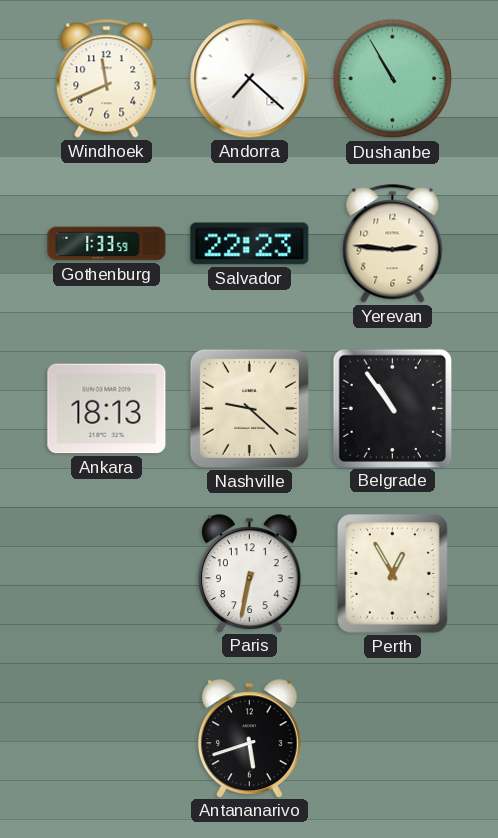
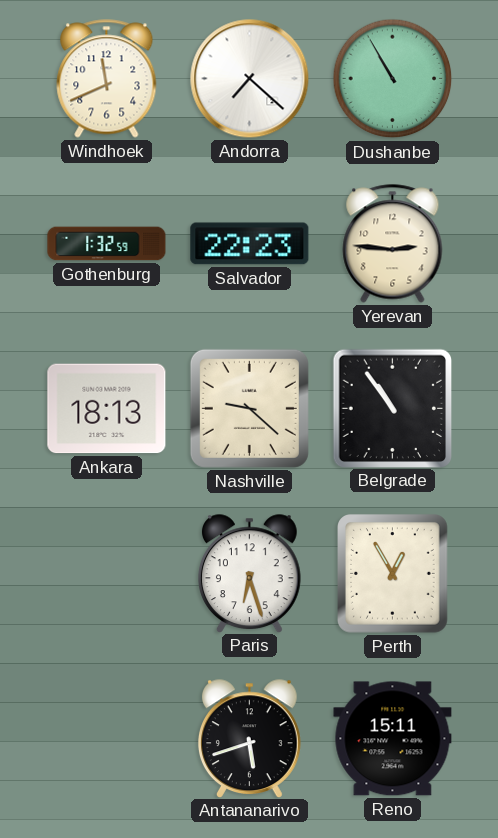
Gothenburg: 1:33 -> 1:32 (107, 244)
Paris: 6:32 -> 6:27 (249, 573)
Reno: none -> 15:11 (393, 739)
